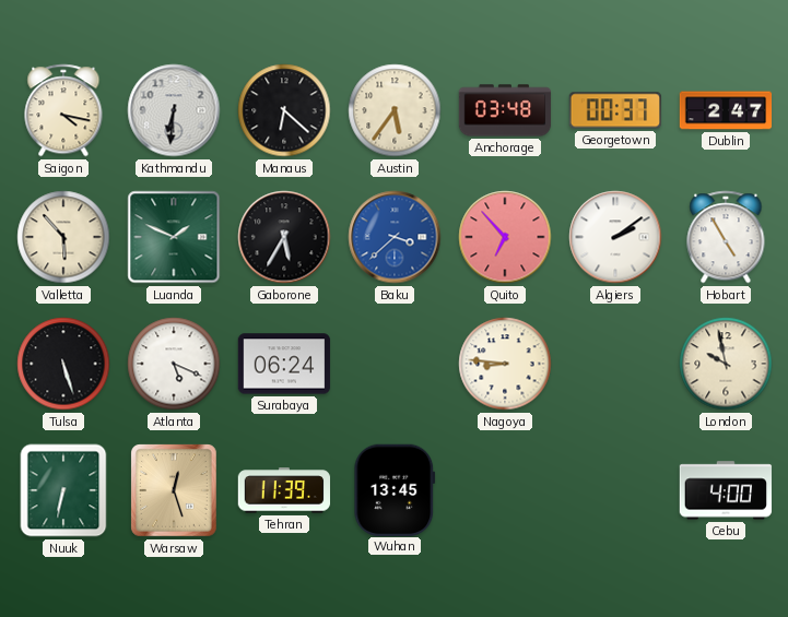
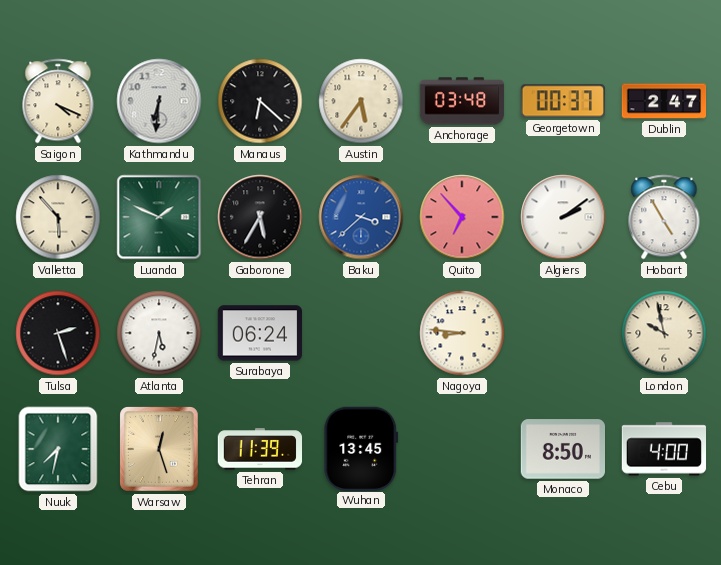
Saigon: 4:17 -> 4:19 (58, 101)
Tulsa: 5:27 -> 2:27 (58, 333)
Atlanta: 5:19 -> 5:32 (159, 333)
Nuuk: 6:32 -> 7:32 (58, 449)
Monaco: none -> 8:50 (562, 449)
